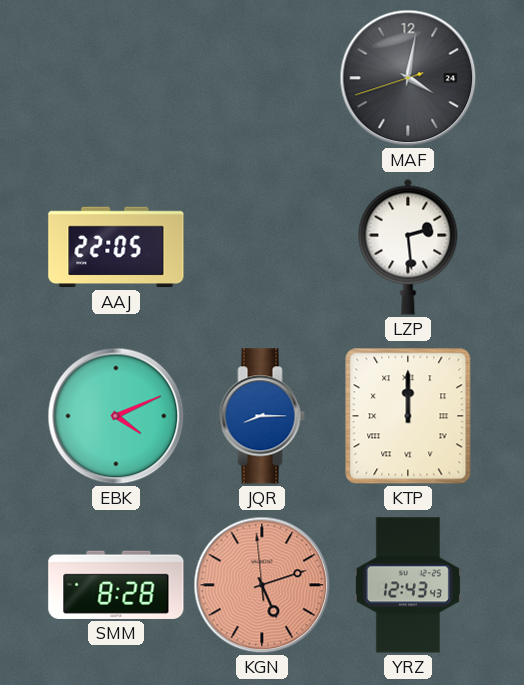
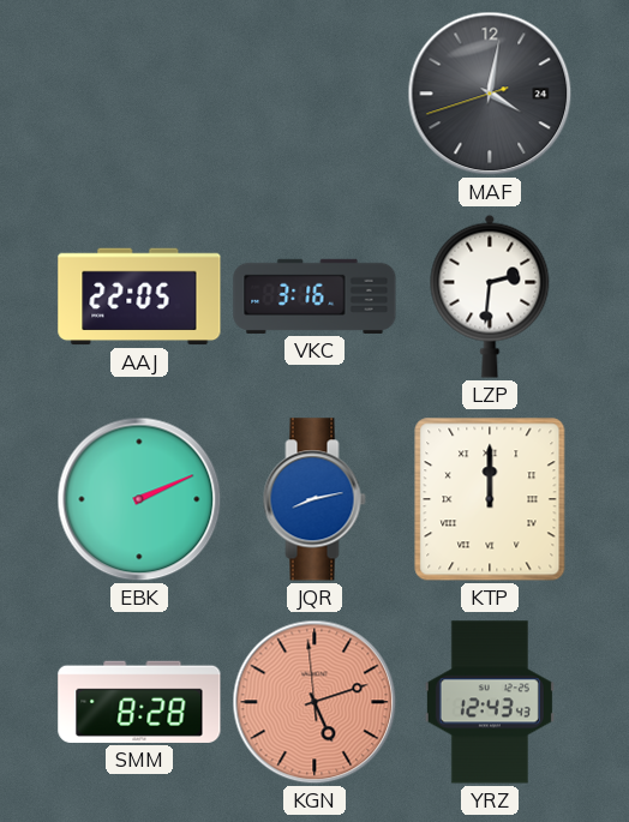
VKC: none -> 3:16 (314, 296)
LZP: 2:29 -> 2:31 (490, 296)
EBK: 4:11 -> 2:11 (139, 499)
JQR: 8:15 -> 8:13 (314, 499)
